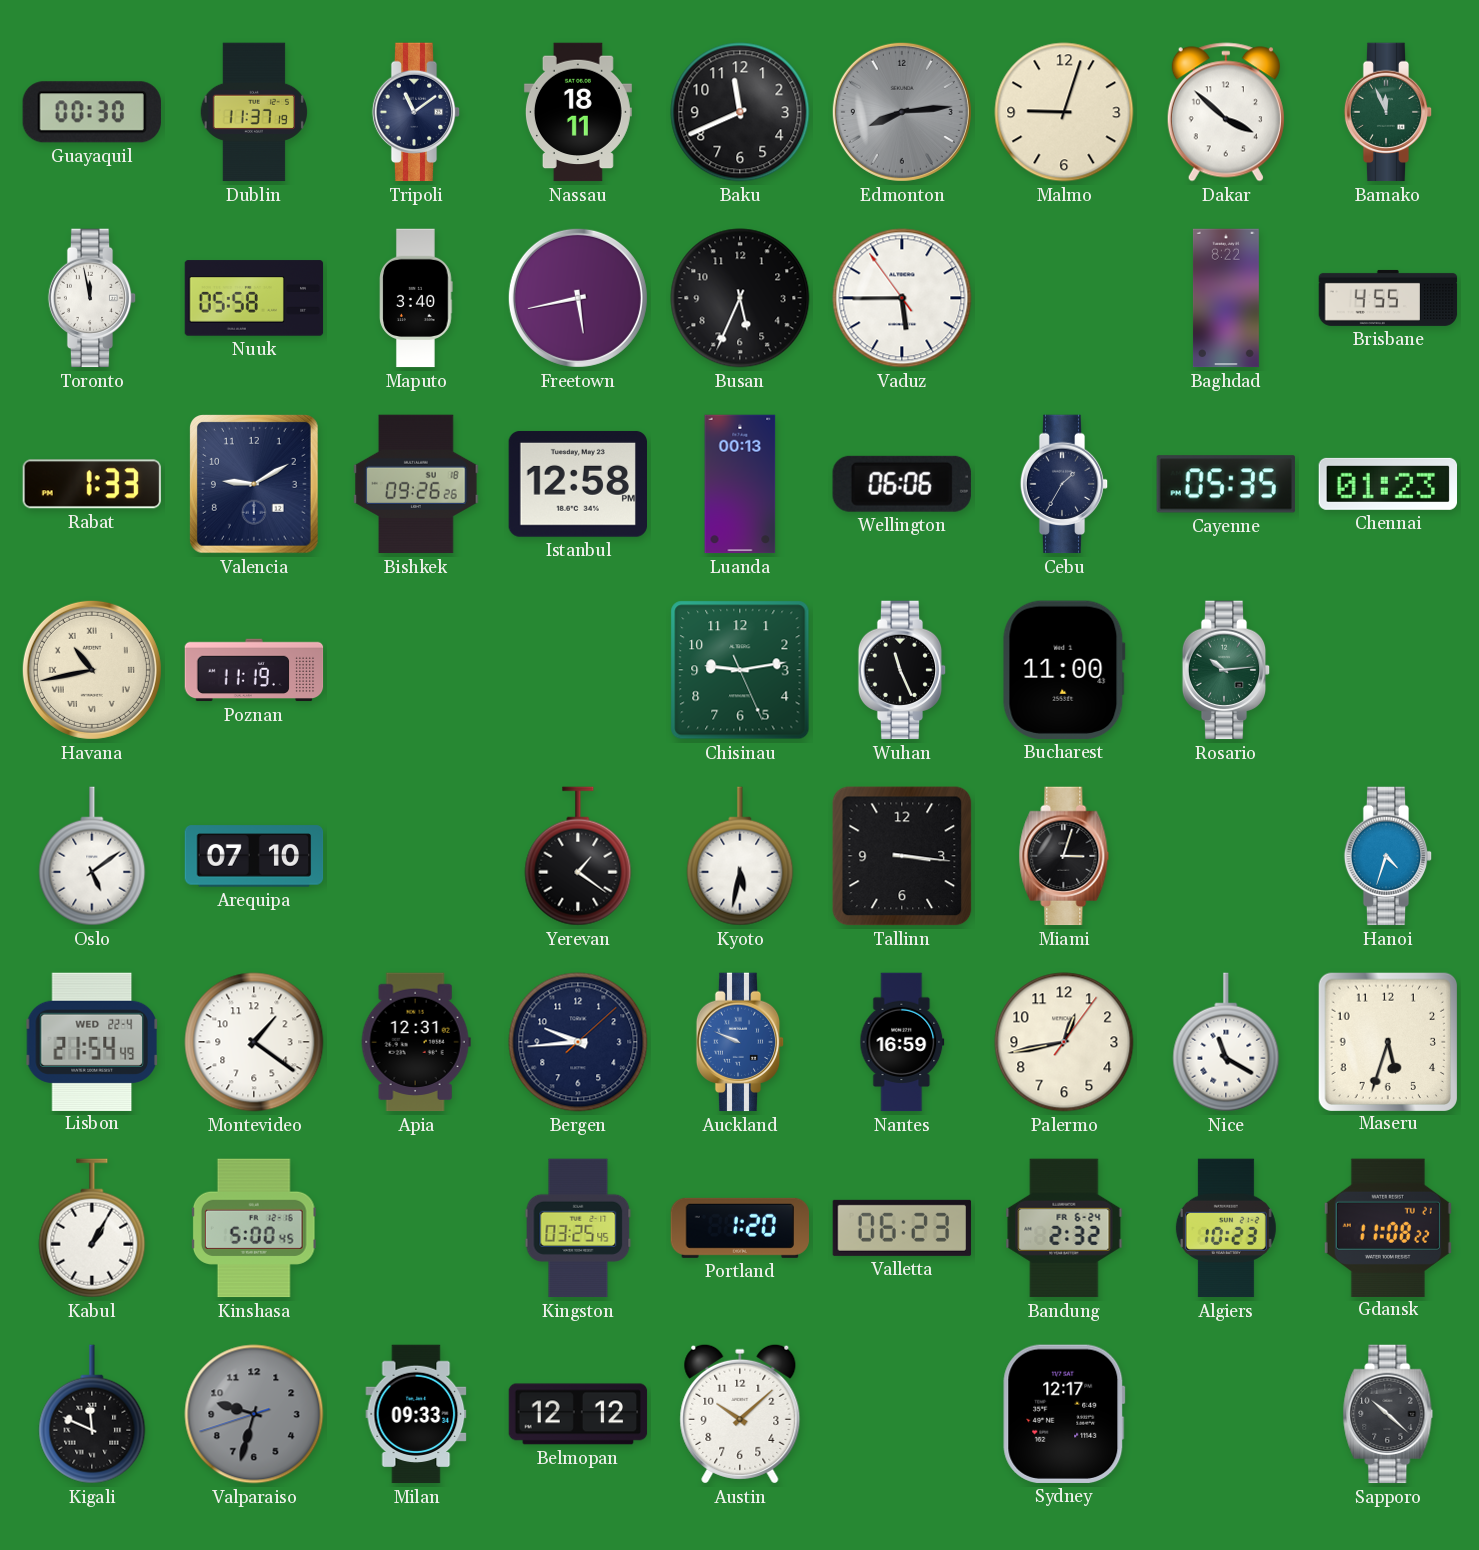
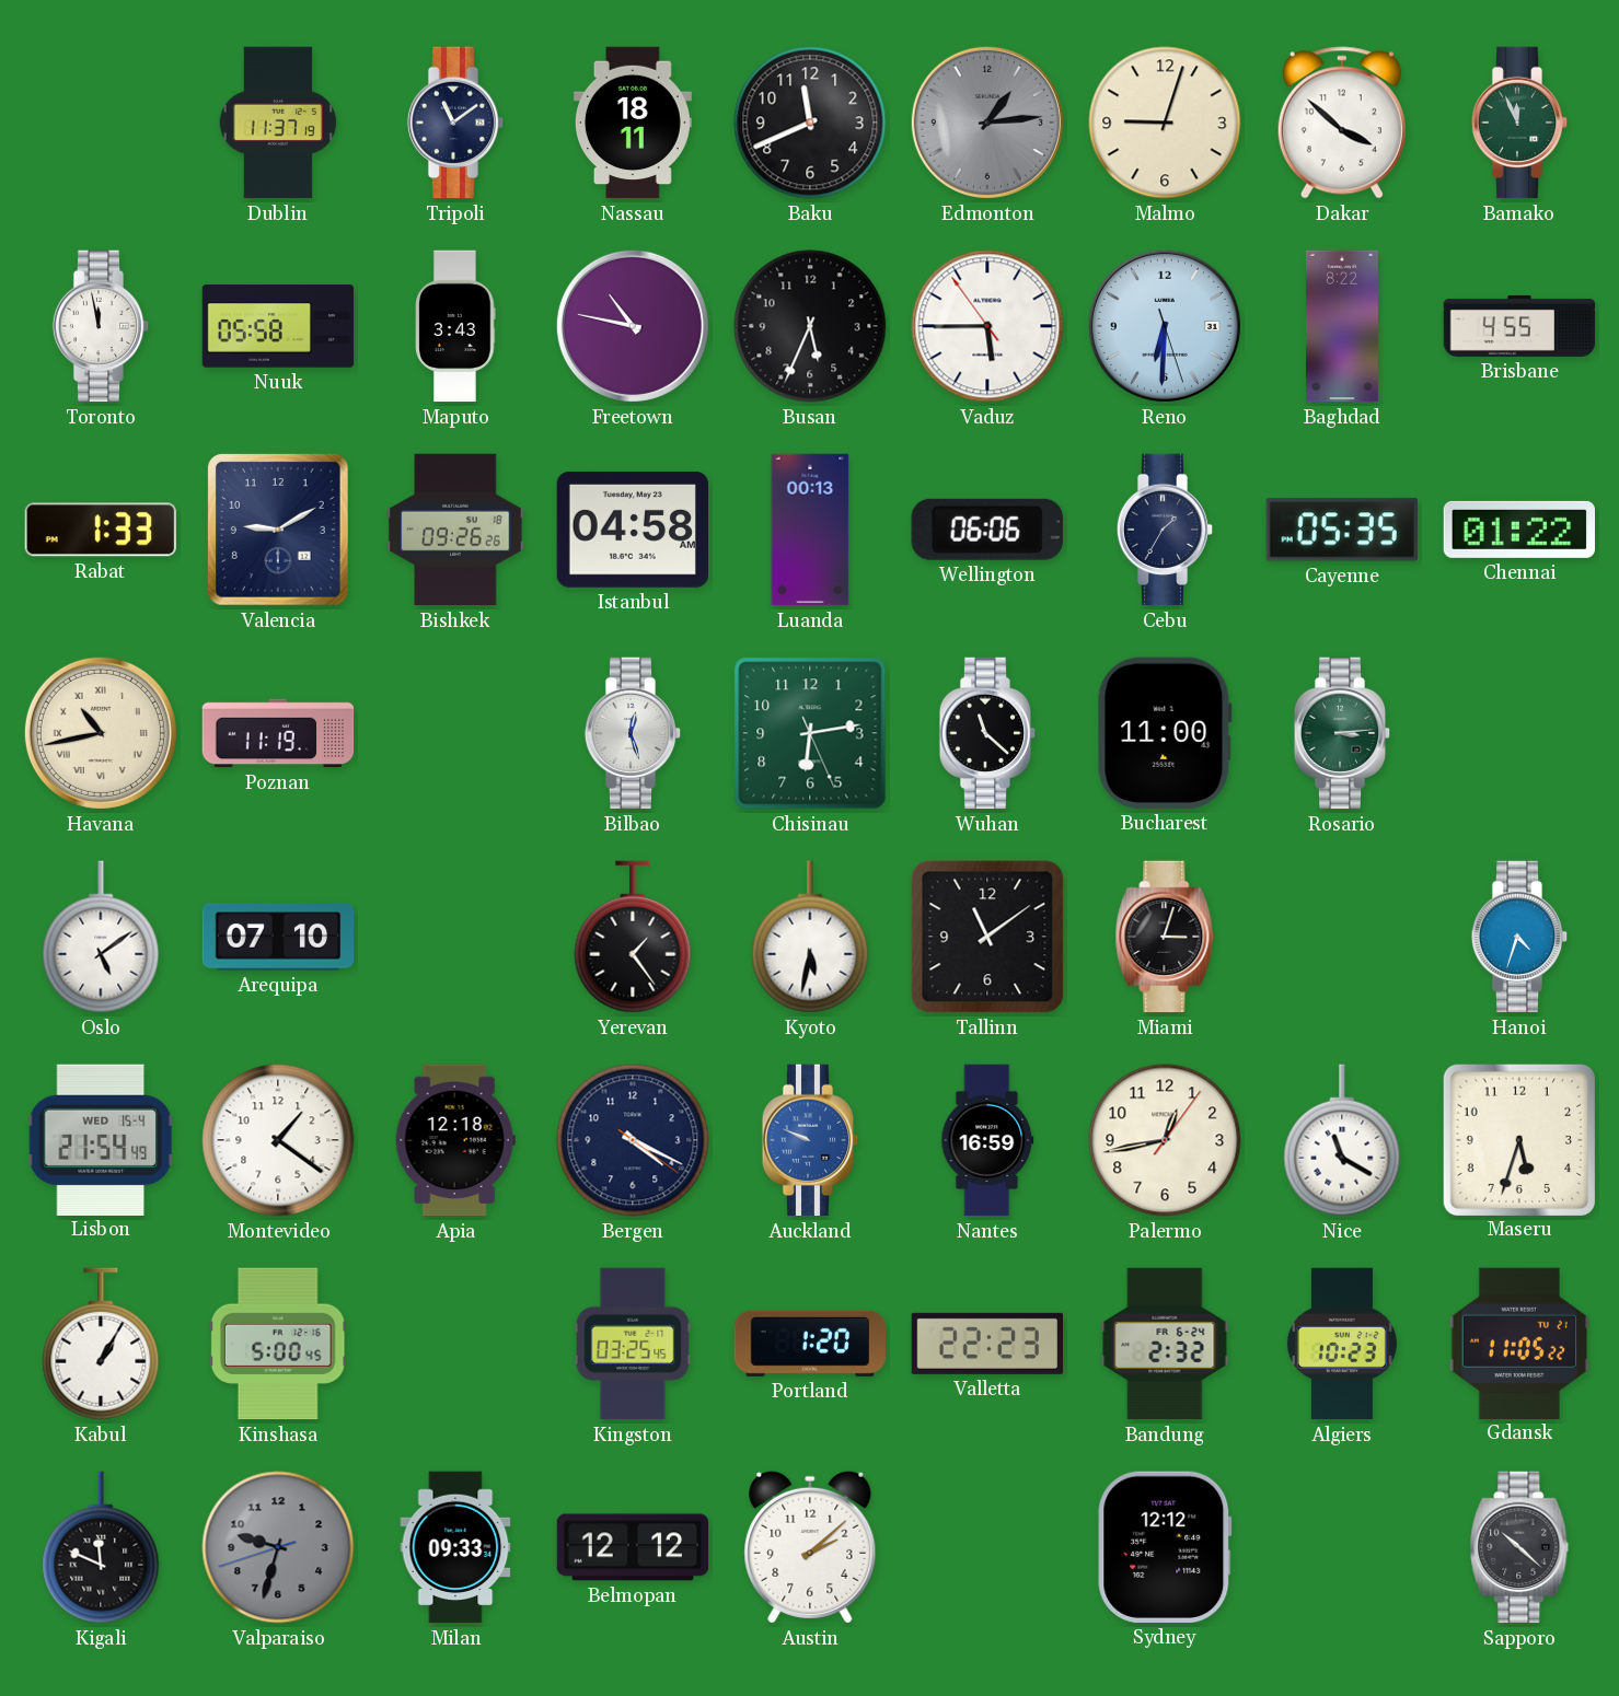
Guayaquil: 00:30 -> none (92, 112)
Edmonton: 8:14 -> 1:14 (987, 123)
Maputo: 3:40 -> 3:43 (455, 326)
Freetown: 5:43 -> 10:47 (633, 326)
Reno: none -> 6:30 (1165, 326)
Istanbul: 12:58 -> 04:58 (632, 530)
Chennai: 01:23 -> 01:22 (1518, 530)
Bilbao: none -> 12:27 (633, 733)
Chisinau: 9:13 -> 6:13 (810, 733)
Wuhan: 11:26 -> 11:22 (987, 733)
Rosario: 10:14 -> 3:14 (1342, 733)
Yerevan: 1:21 -> 1:24 (633, 937)
Tallinn: 3:16 -> 11:09 (987, 937)
Lisbon date: WED 22-4 -> WED 15-4 (101, 1139)
Apia: 12:31 -> 12:18 (455, 1140)
Bergen: 9:44 -> 4:19 (633, 1140)
Valletta: 06:23 -> 22:23 (987, 1344)
Gdansk: 11:08 -> 11:05 (1519, 1343)
Austin: 10:08 -> 2:08 (810, 1547)
Sydney: 12:17 -> 12:12 (1165, 1547)
